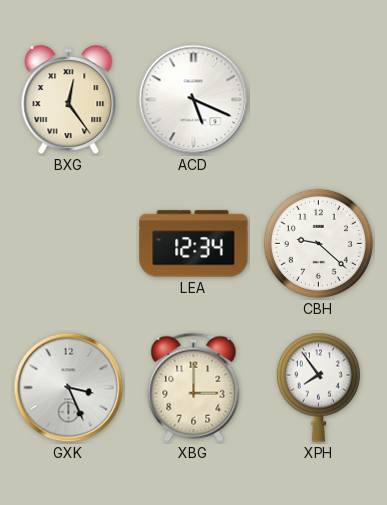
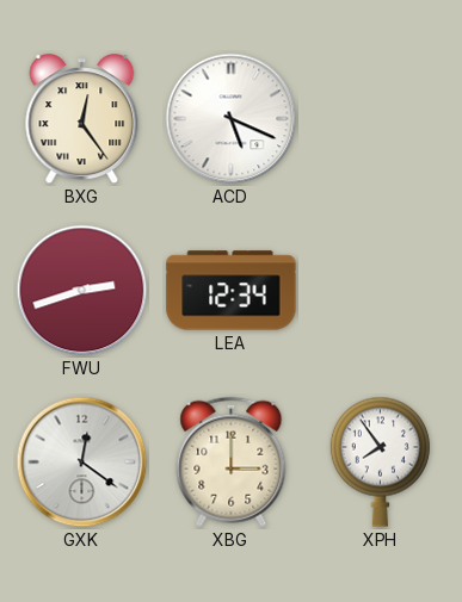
FWU: none -> 2:42 (82, 291)
CBH: 9:22 -> none (318, 243)
GXK: 3:26 -> 12:21 (82, 463)
